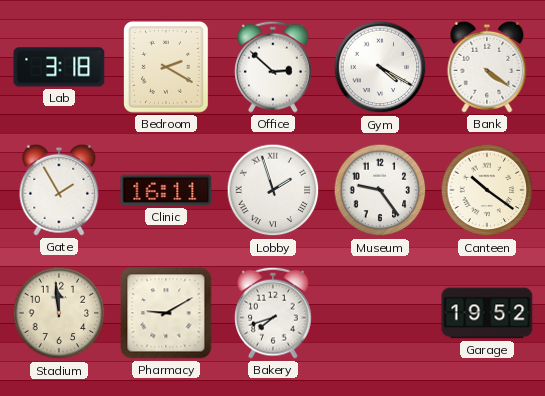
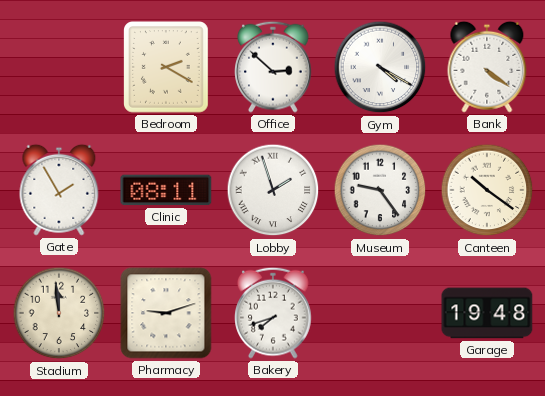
Lab: 3:18 -> none (59, 67)
Clinic: 16:11 -> 08:11 (166, 190)
Pharmacy: 9:10 -> 9:12 (166, 313)
Garage: 19:52 -> 19:48 (487, 313)
